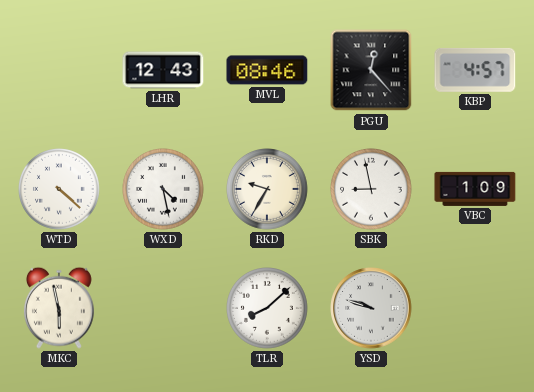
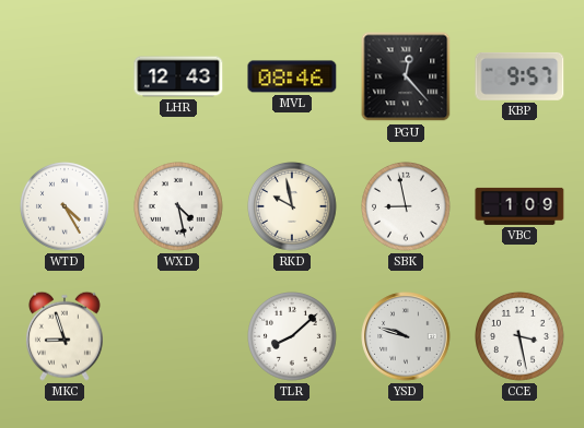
KBP: 4:57 -> 9:57 (519, 76)
WTD: 4:22 -> 4:25 (66, 207)
RKD: 9:35 -> 9:58 (293, 207)
MKC: 5:58 -> 8:57 (65, 336)
CCE: none -> 3:28 (521, 337)
